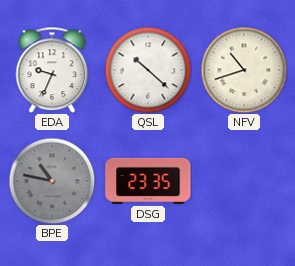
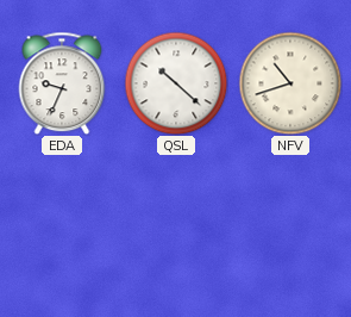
BPE: 10:47 -> none (52, 181)
DSG: 23:35 -> none (148, 181)
